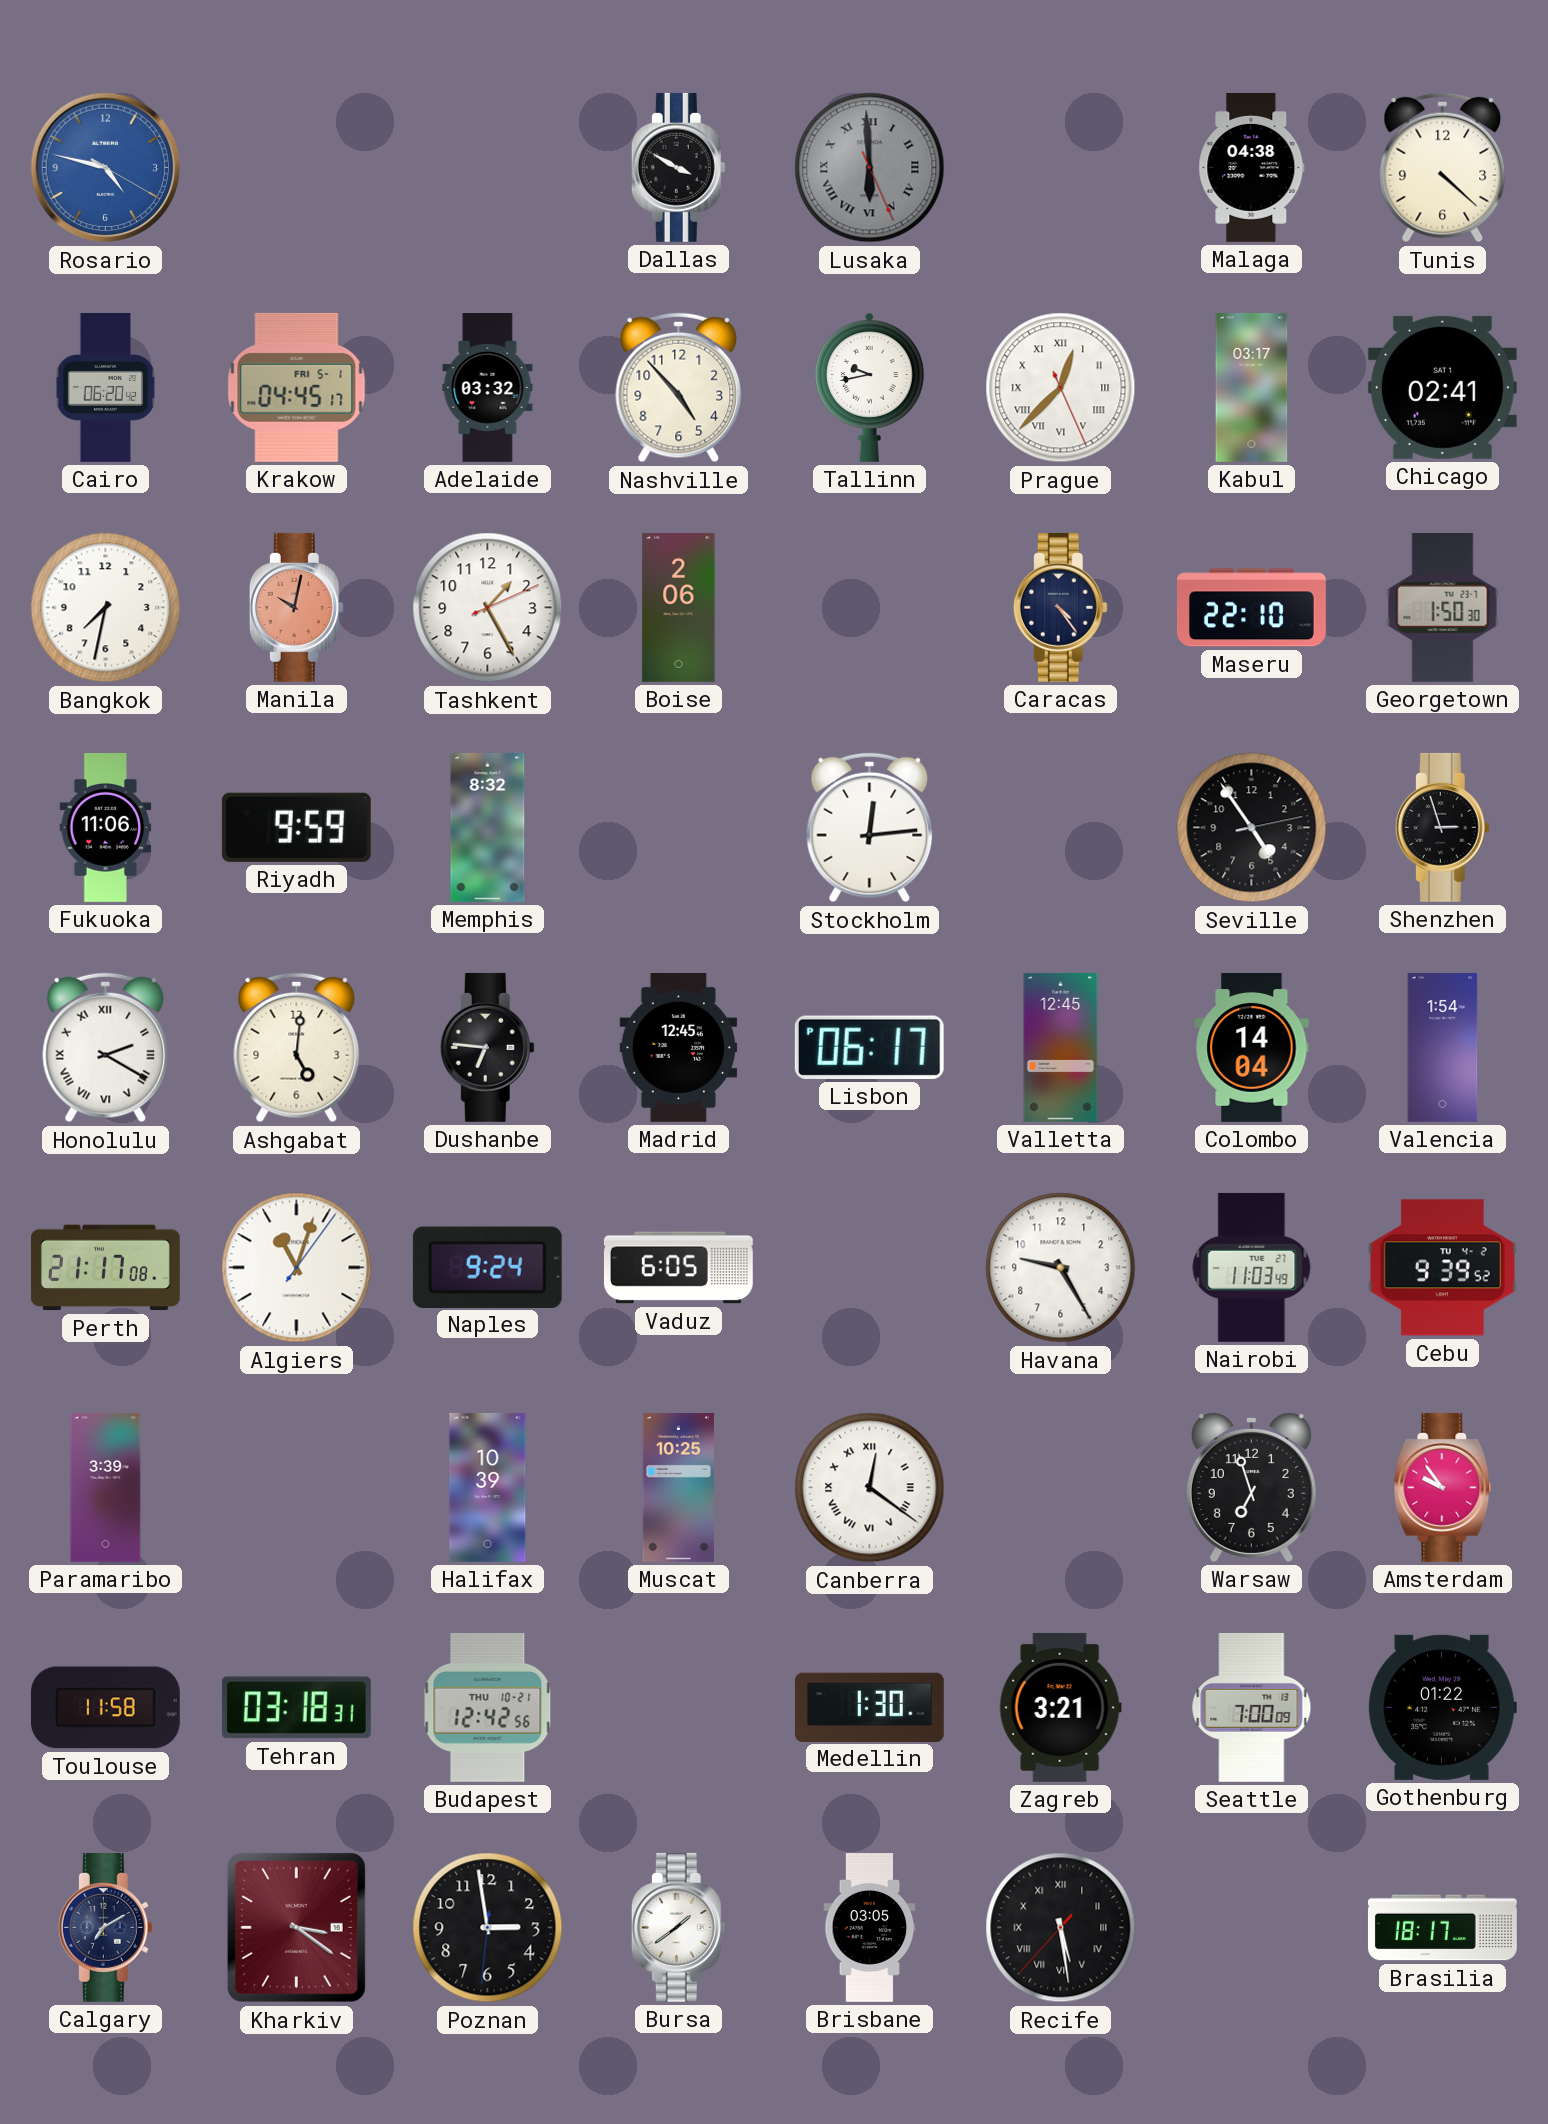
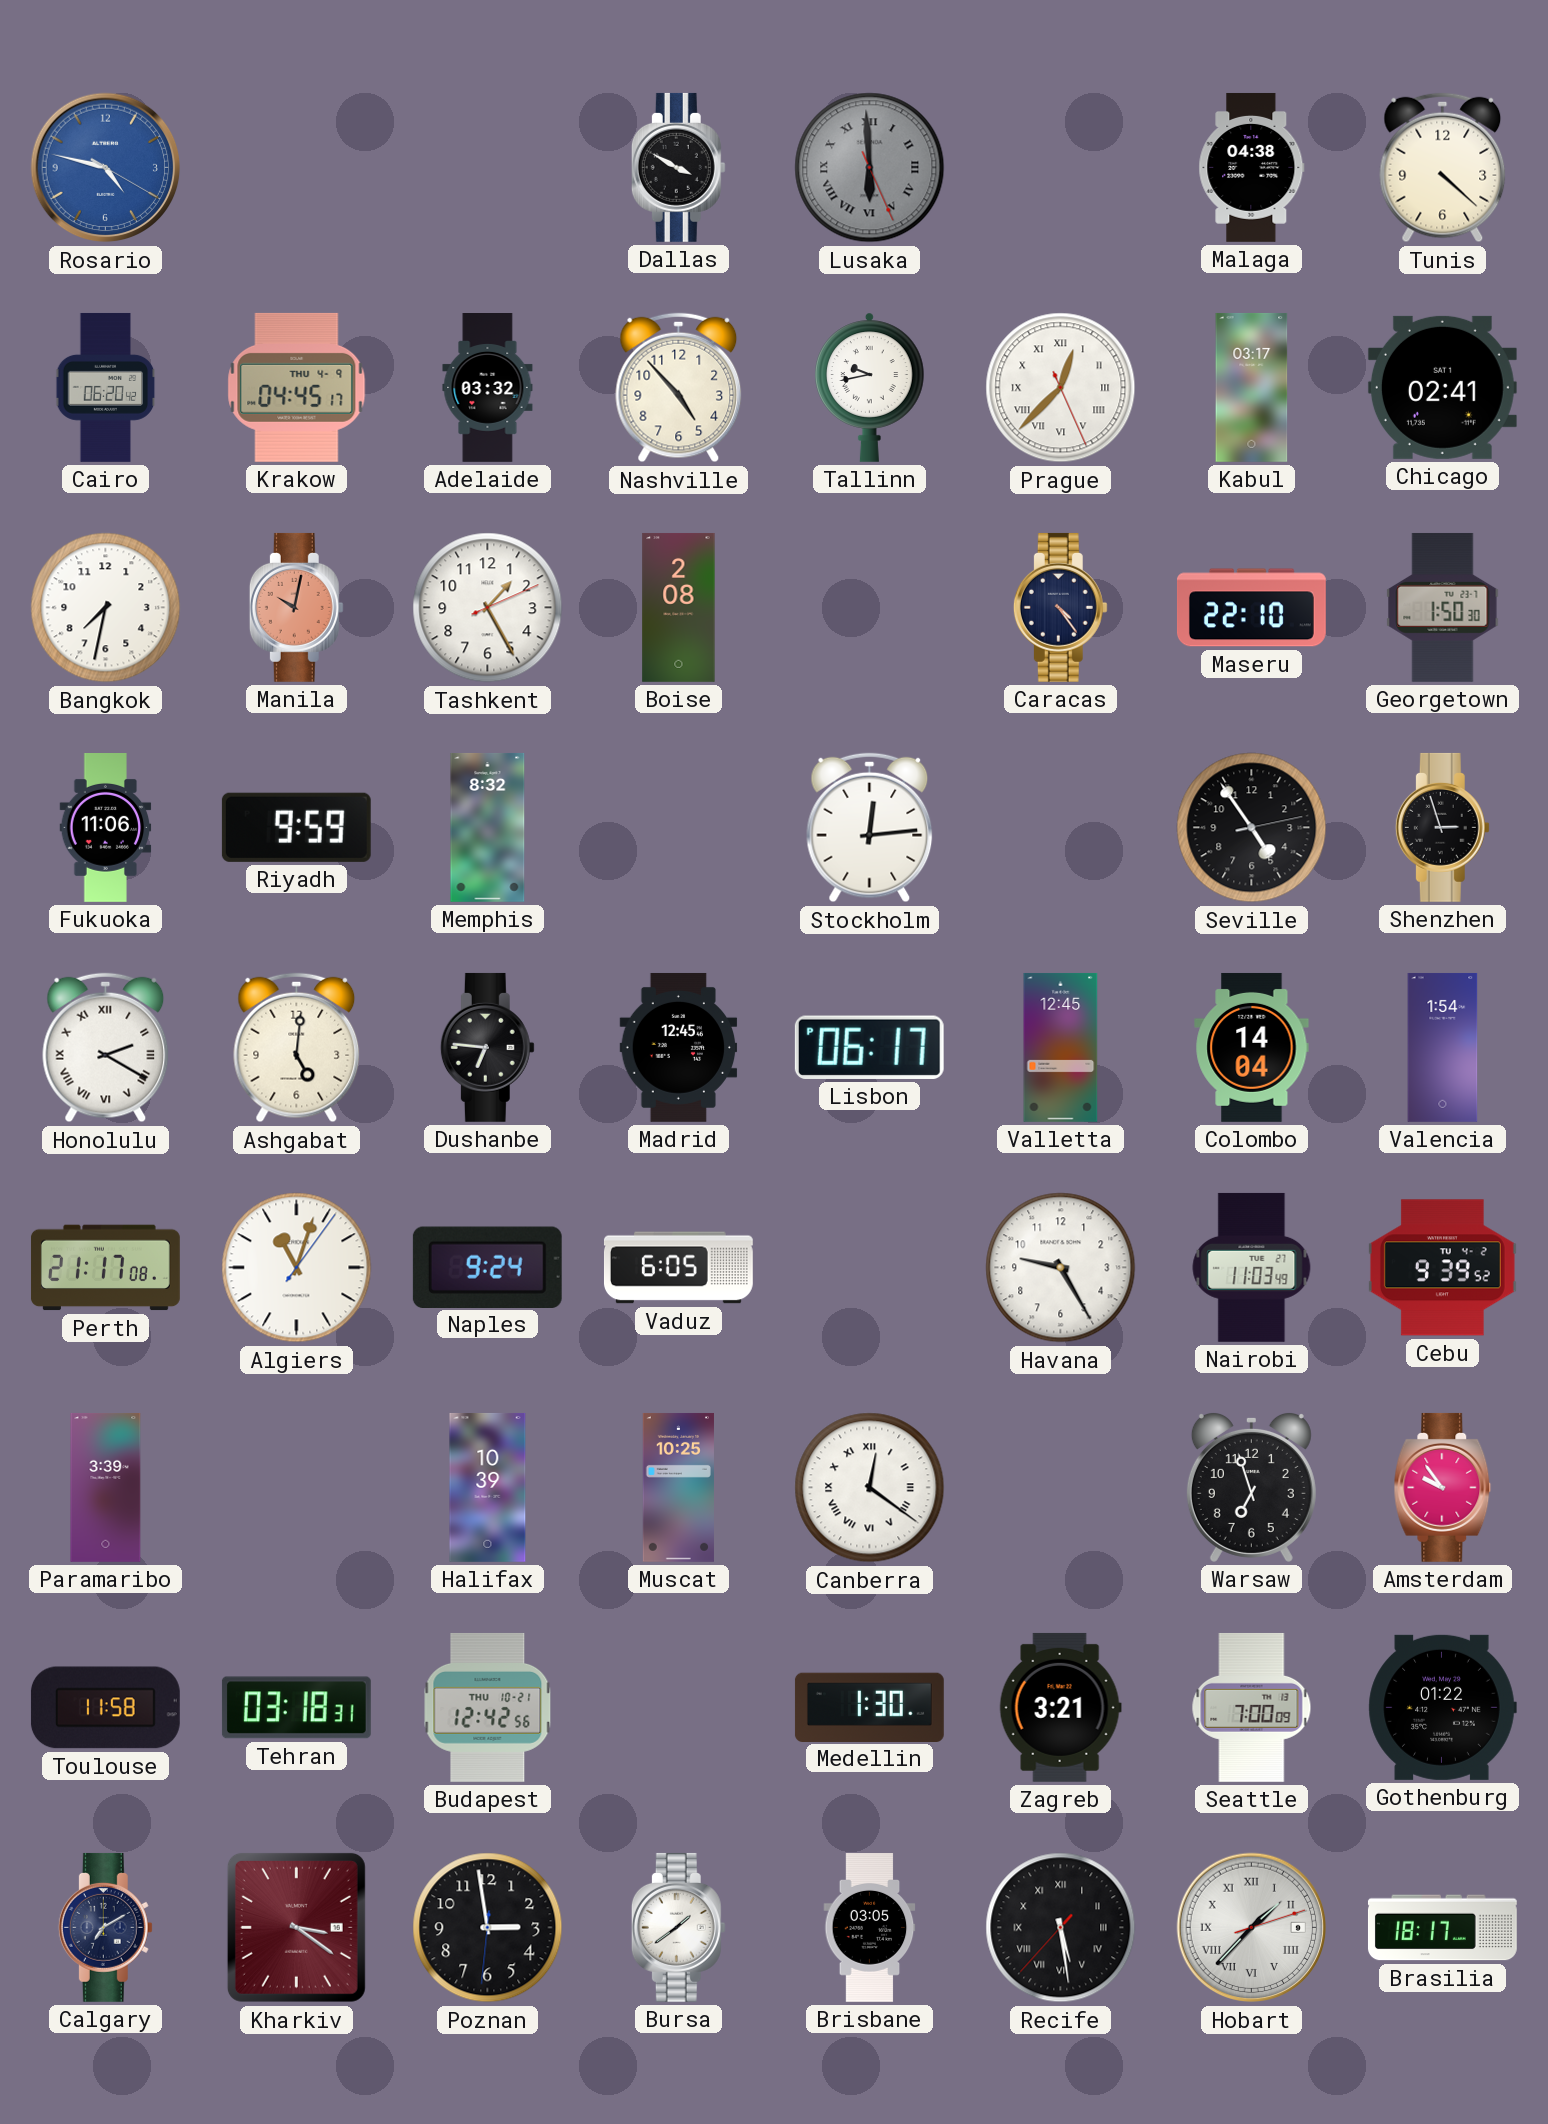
Krakow date: FRI 5-1 -> THU 4-9 (297, 387)
Boise: 2:06 -> 2:08 (679, 607)
Hobart: none -> 1:37 (1252, 1928)
